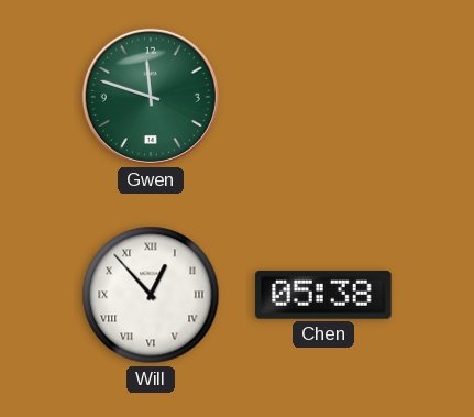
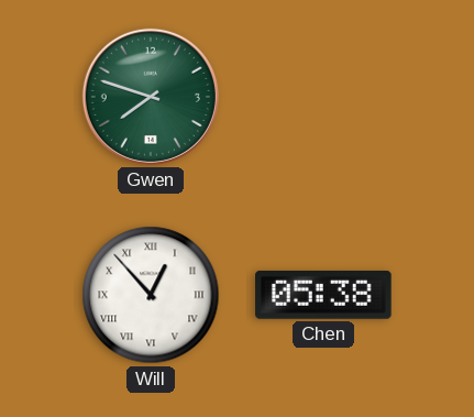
Gwen: 11:48 -> 7:48 (151, 97)
